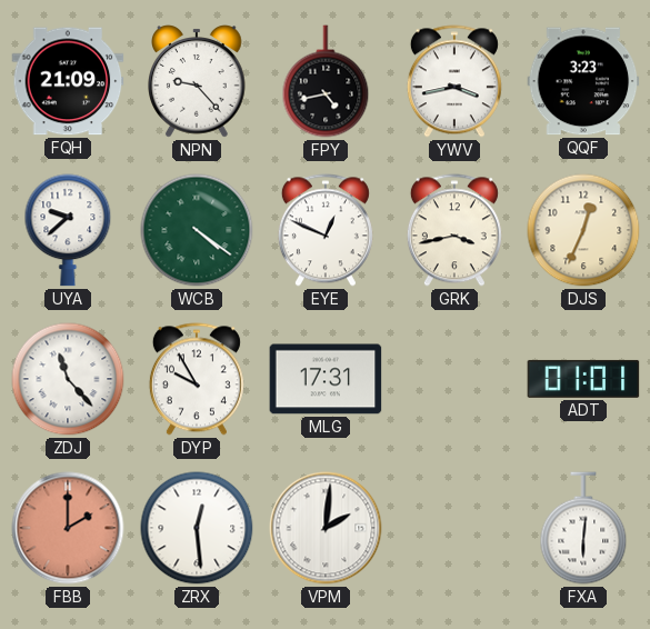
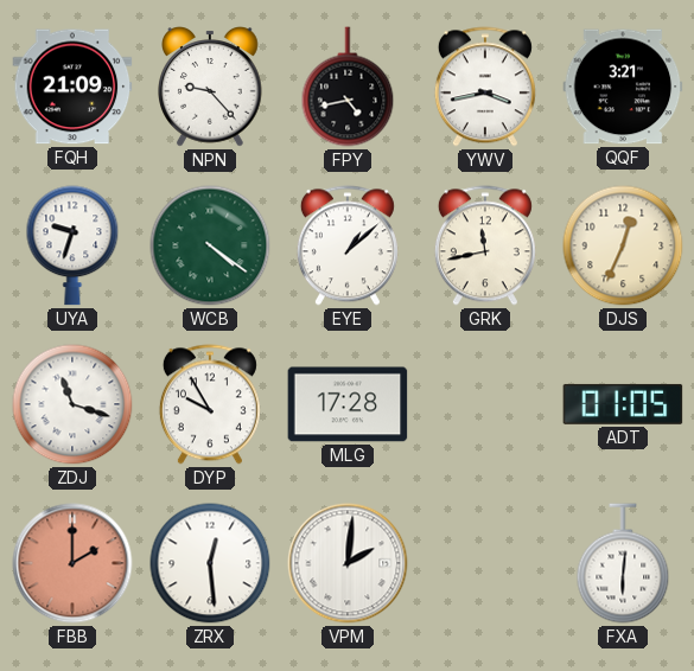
QQF: 3:23 -> 3:21 (623, 87)
UYA: 9:38 -> 9:33 (72, 245)
EYE: 12:49 -> 1:08 (348, 245)
GRK: 3:43 -> 11:43 (485, 245)
ZDJ: 11:23 -> 11:18 (72, 404)
MLG: 17:31 -> 17:28 (348, 404)
ADT: 01:01 -> 01:05 (623, 404)
